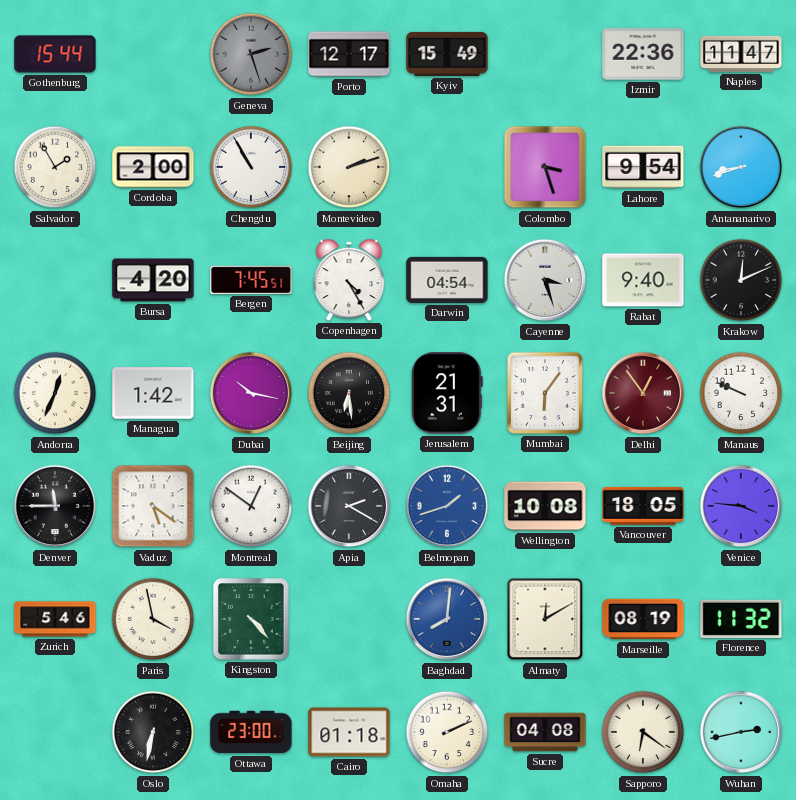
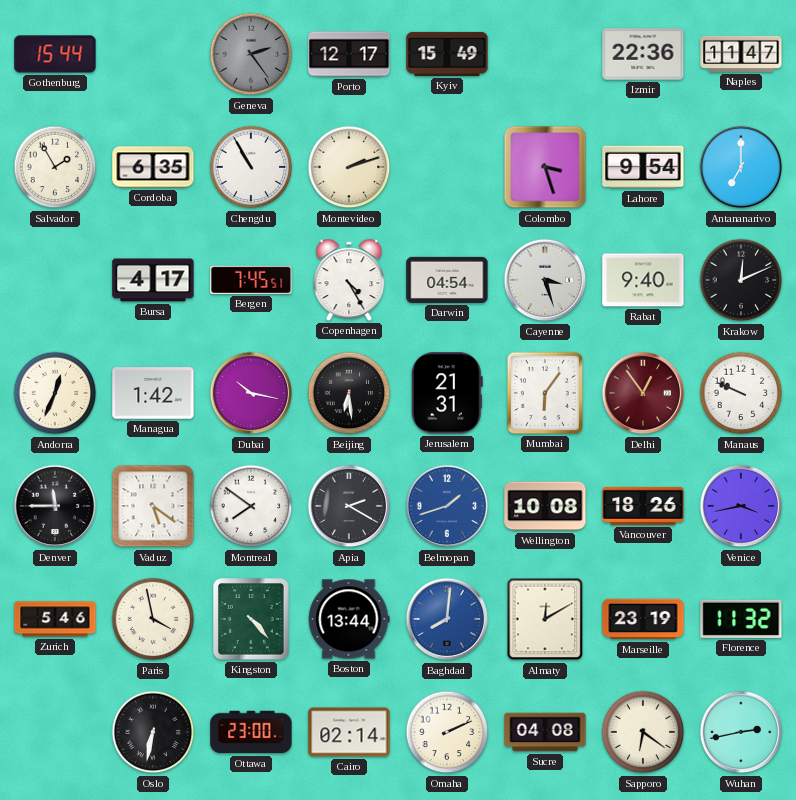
Geneva: 2:27 -> 2:24 (251, 54)
Cordoba: 2:00 -> 6:35 (153, 167)
Antananarivo: 8:42 -> 7:00 (741, 167)
Bursa: 4:20 -> 4:17 (153, 280)
Montreal: 12:51 -> 7:51 (251, 506)
Vancouver: 18:05 -> 18:26 (643, 506)
Venice: 3:46 -> 3:43 (741, 506)
Boston: none -> 13:44 (349, 619)
Marseille: 08:19 -> 23:19 (643, 619)
Cairo: 01:18 -> 02:14 (349, 732)
